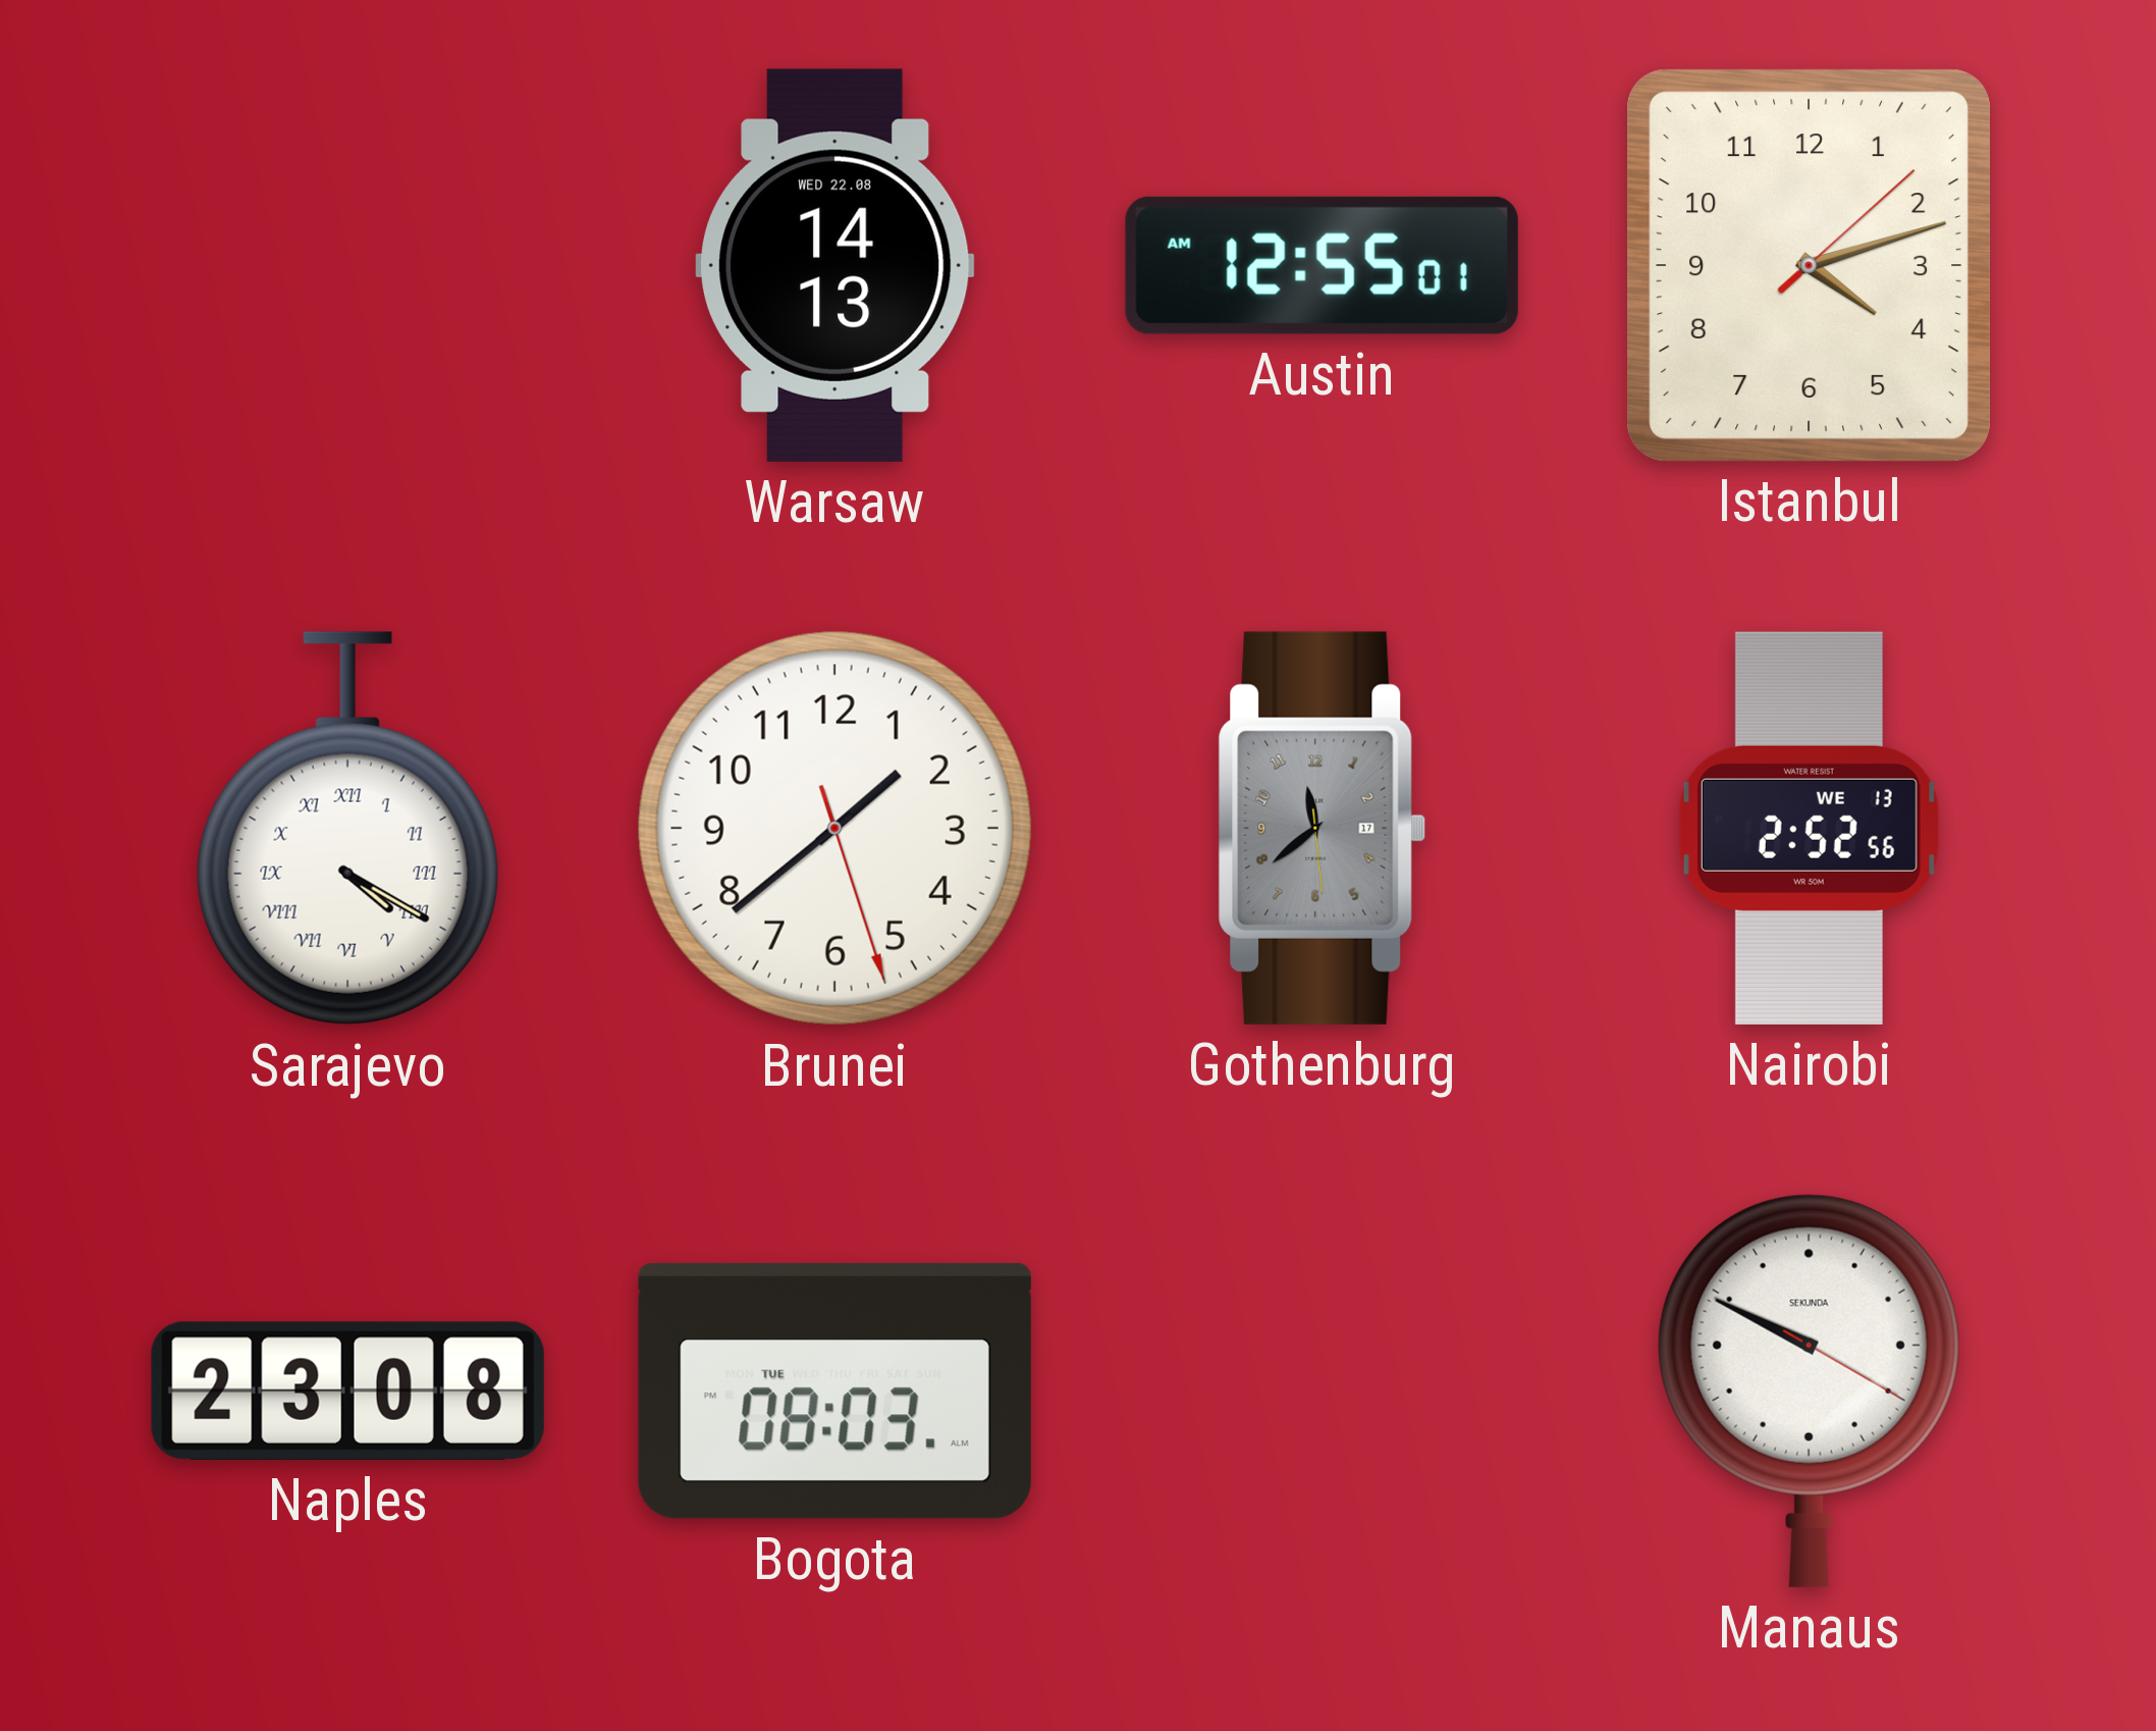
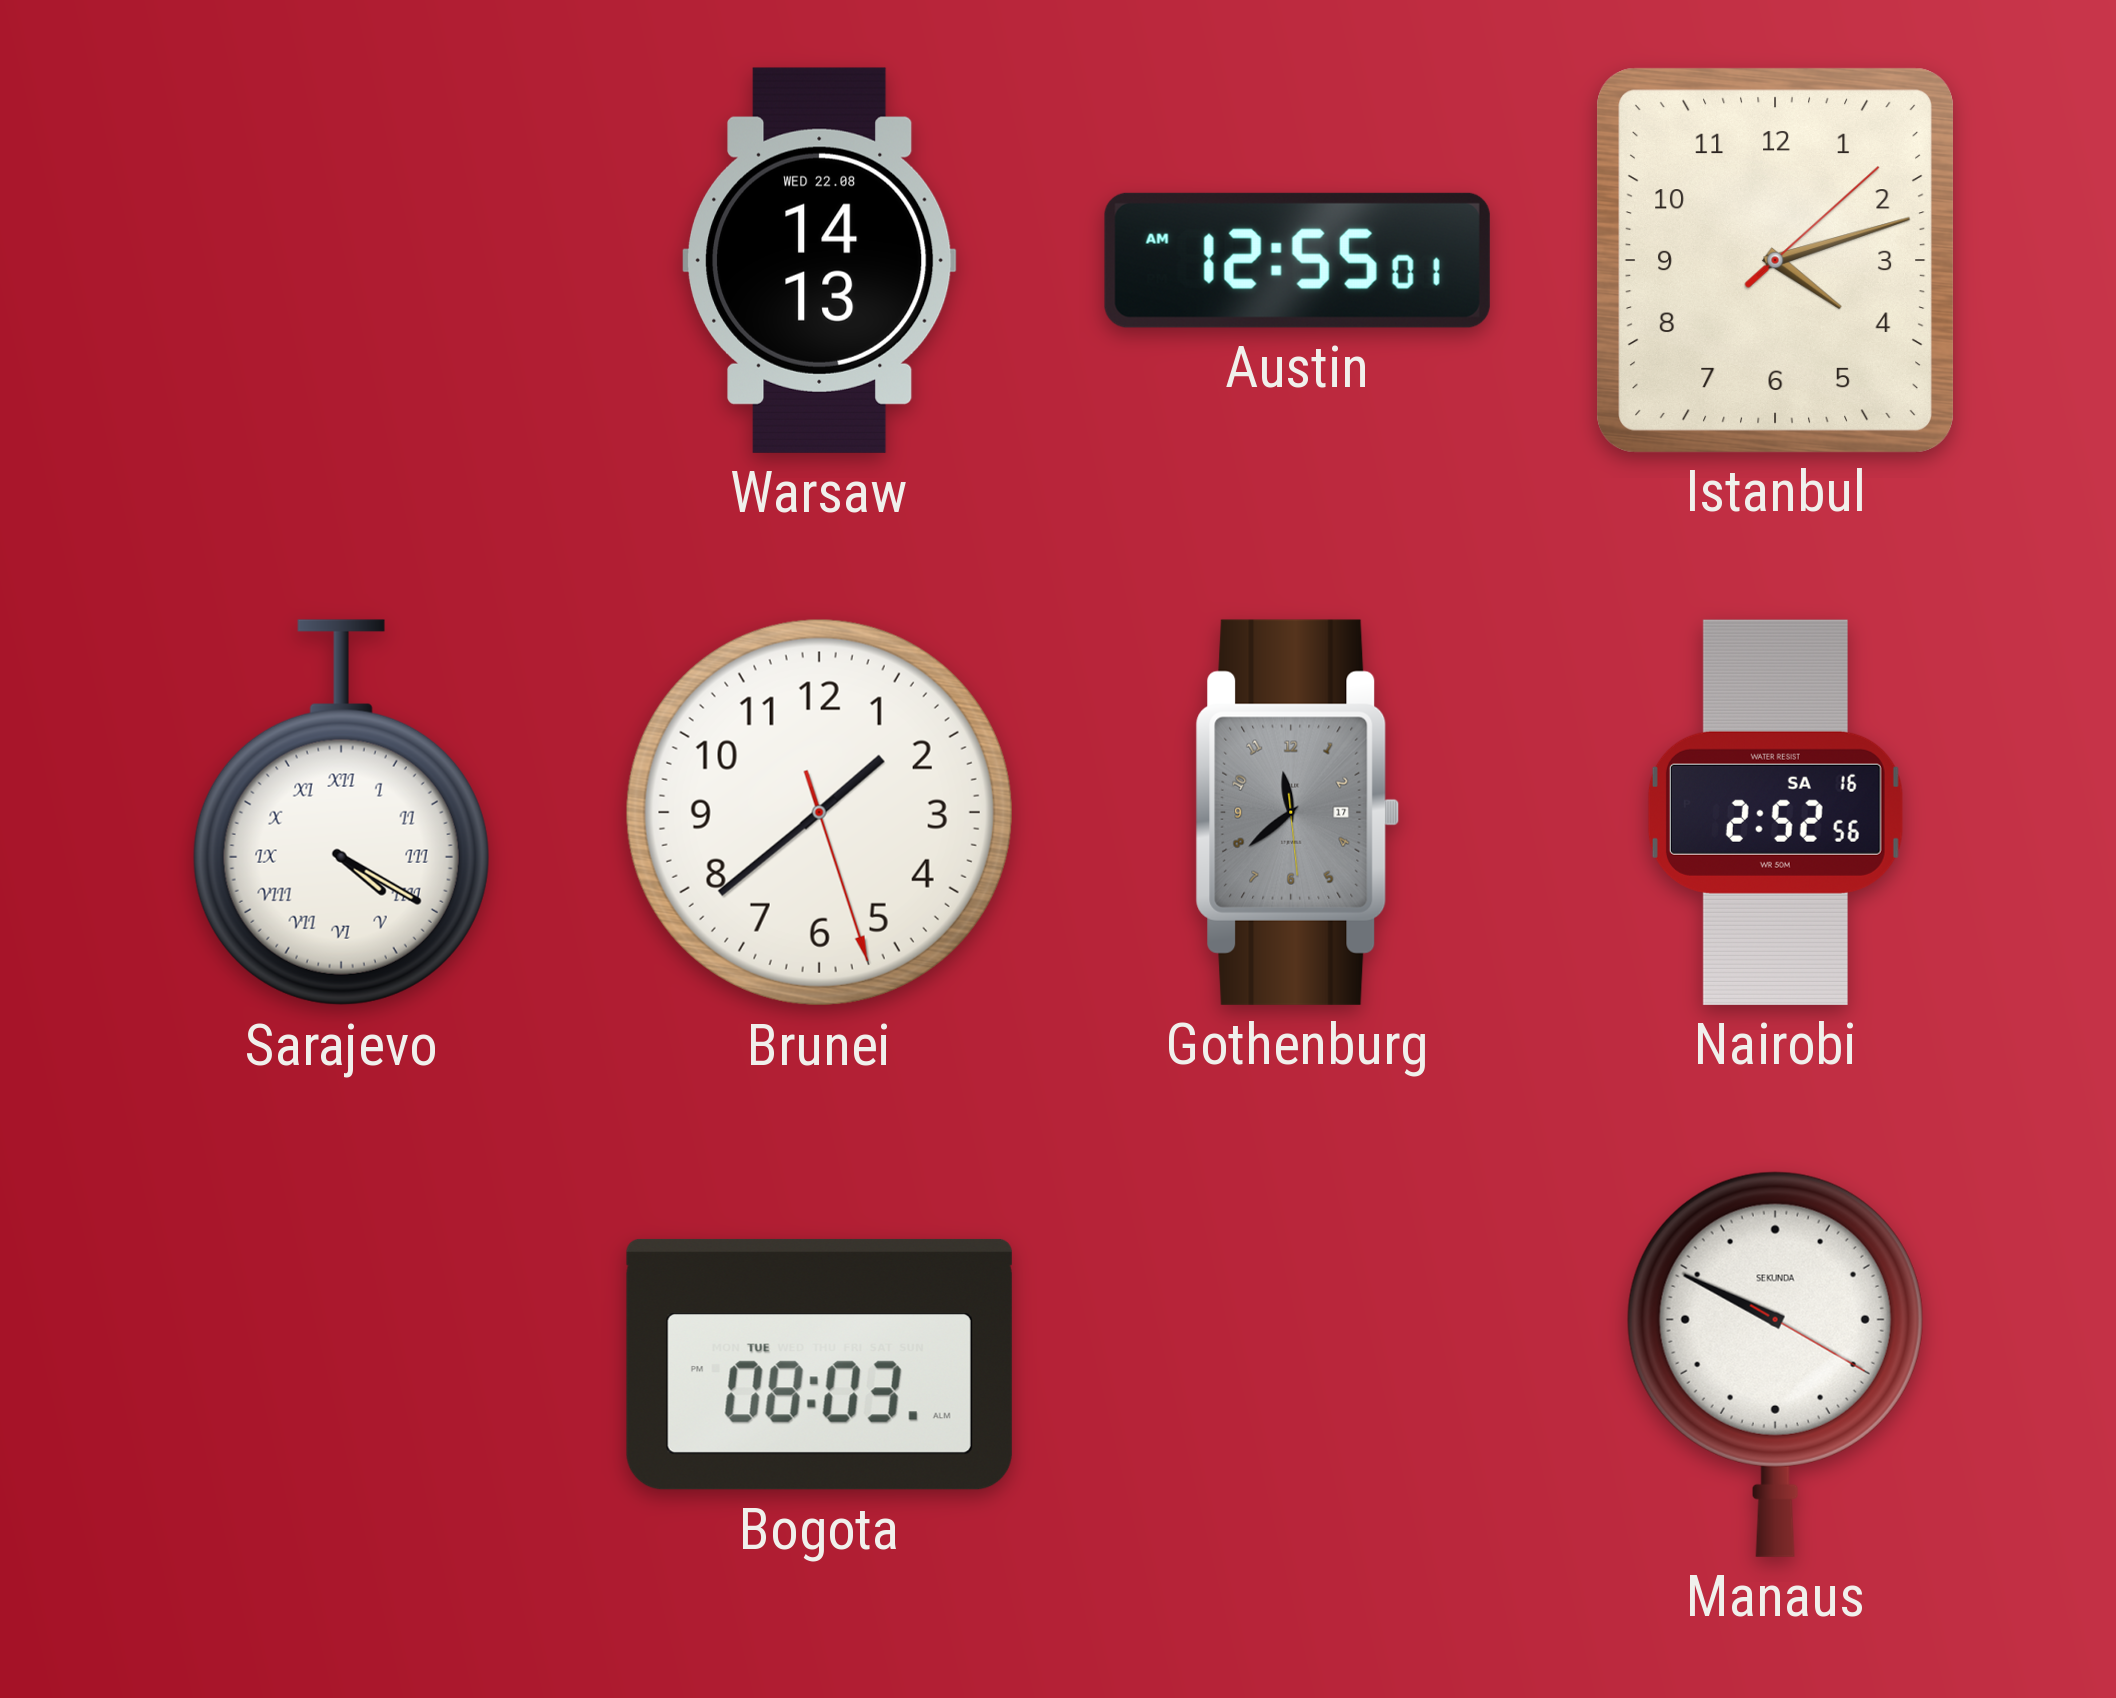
Nairobi date: WE 13 -> SA 16 (1775, 812)
Naples: 23:08 -> none (347, 1391)
